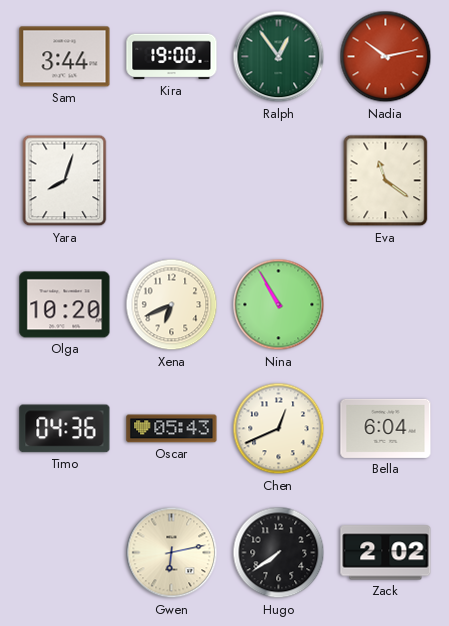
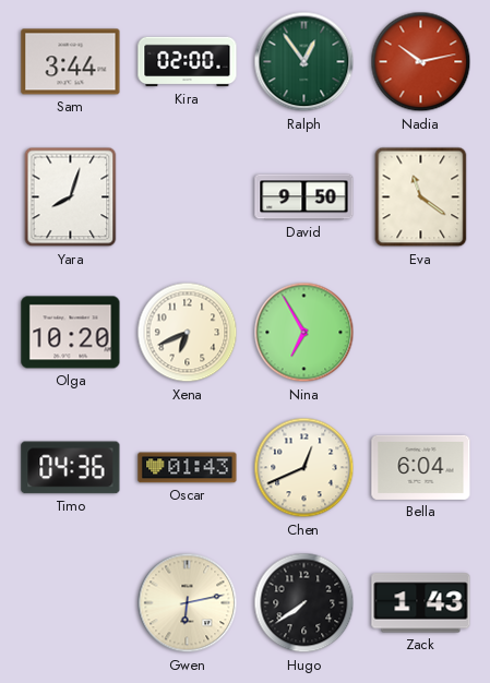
Kira: 19:00 -> 02:00 (188, 62)
David: none -> 9:50 (304, 197)
Nina: 10:55 -> 6:55 (304, 333)
Oscar: 05:43 -> 01:43 (188, 468)
Zack: 2:02 -> 1:43 (421, 603)
